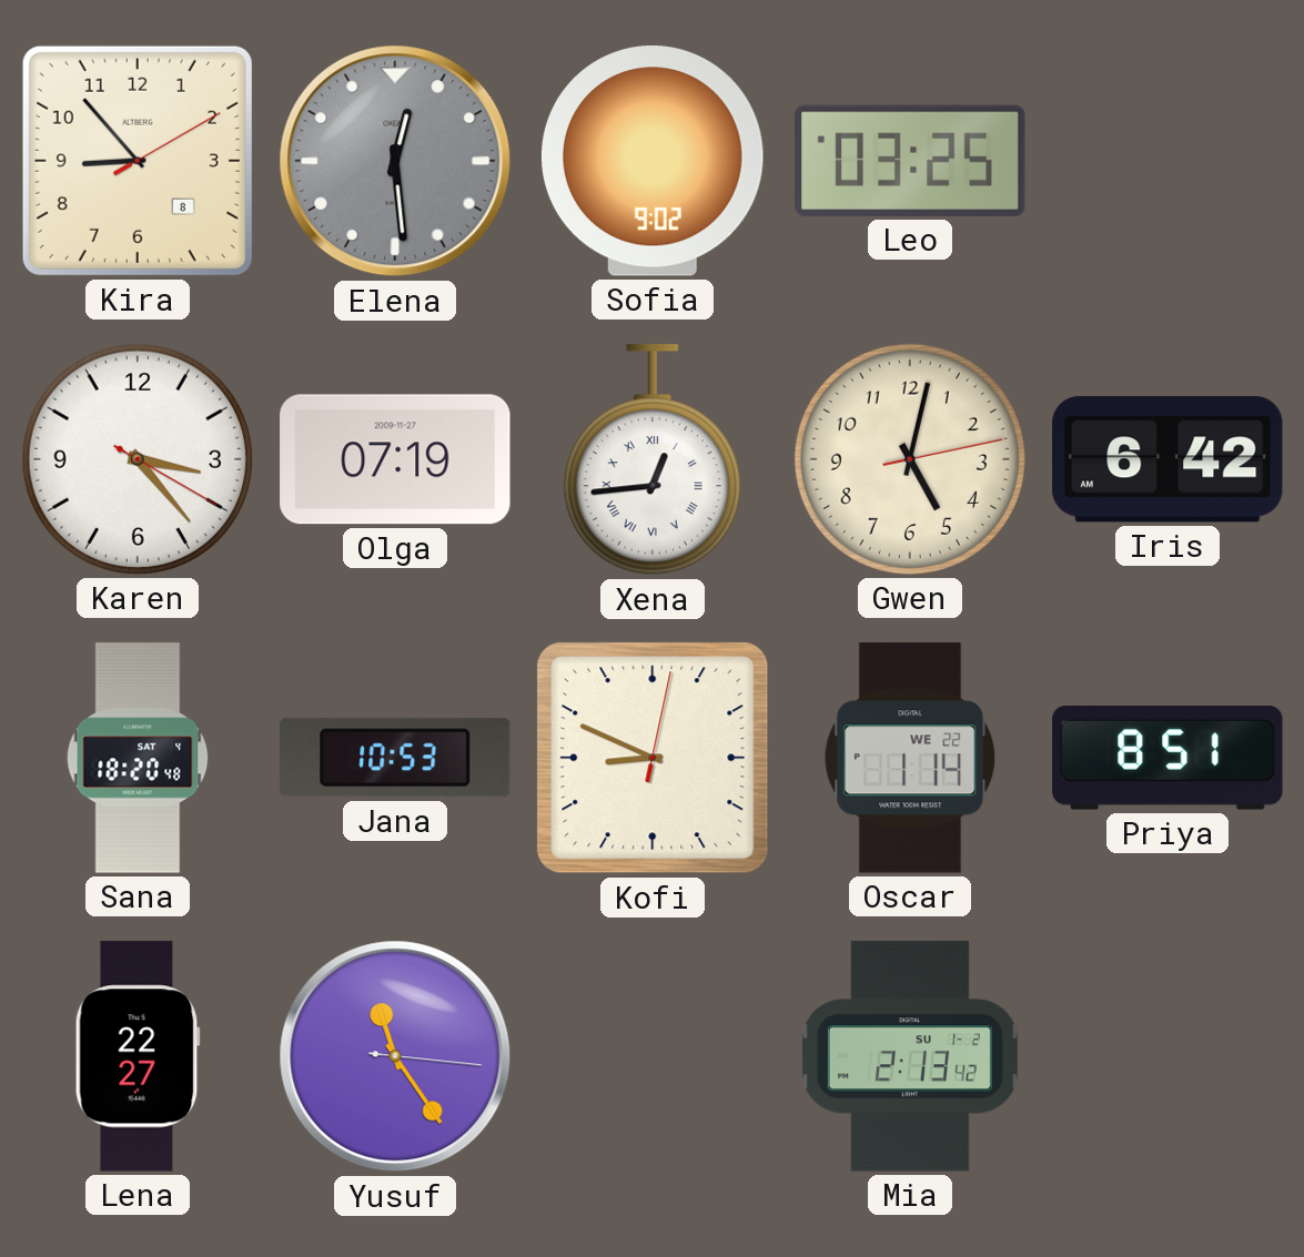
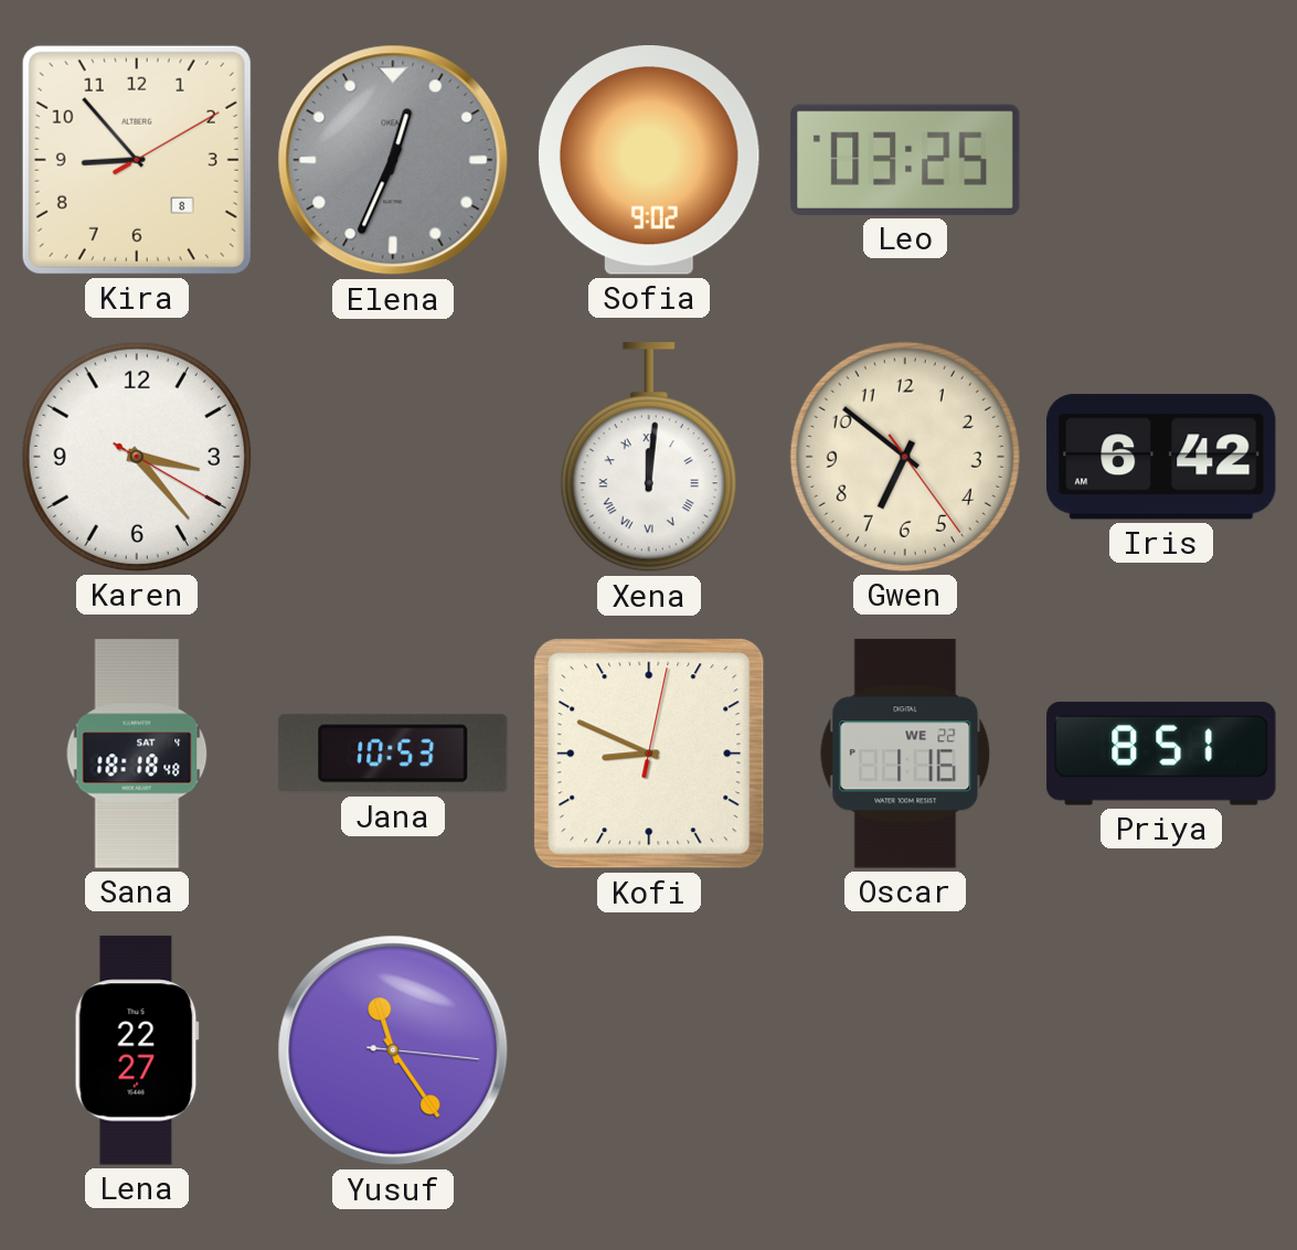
Elena: 12:29 -> 12:34 (393, 160)
Olga: 07:19 -> none (395, 459)
Xena: 12:44 -> 12:01 (649, 458)
Gwen: 5:02 -> 6:51 (905, 457)
Sana: 18:20 -> 18:18 (137, 754)
Oscar: 1:14 -> 1:16 (905, 754)
Mia: 2:13 -> none (910, 1056)
